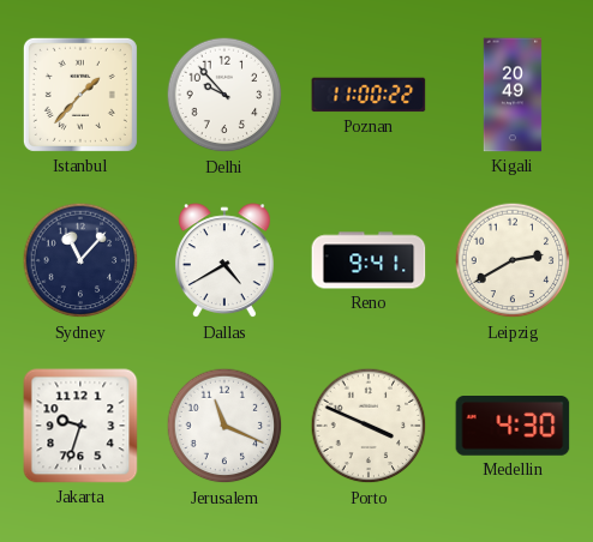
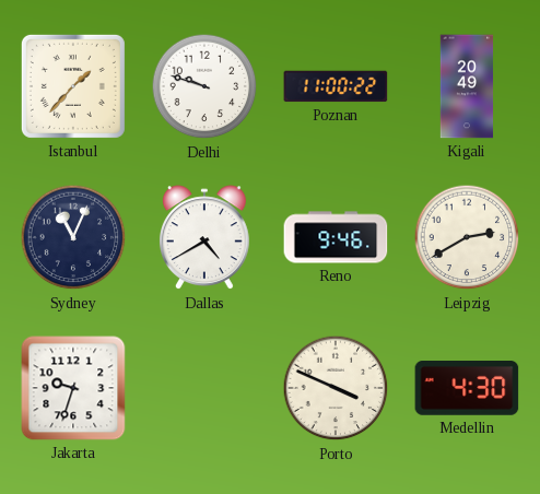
Delhi: 9:53 -> 9:48 (204, 86)
Sydney: 11:07 -> 11:04 (73, 237)
Reno: 9:41 -> 9:46 (336, 237)
Jerusalem: 11:19 -> none (224, 426)
